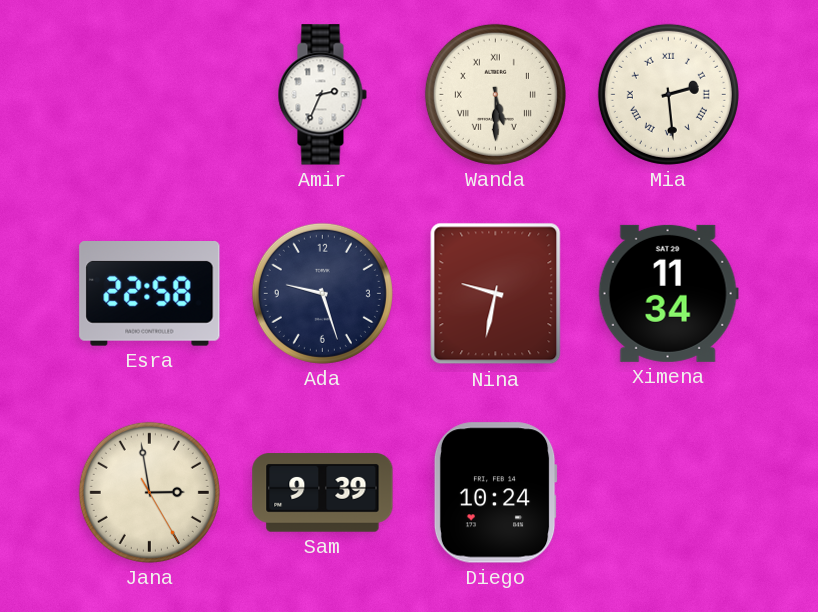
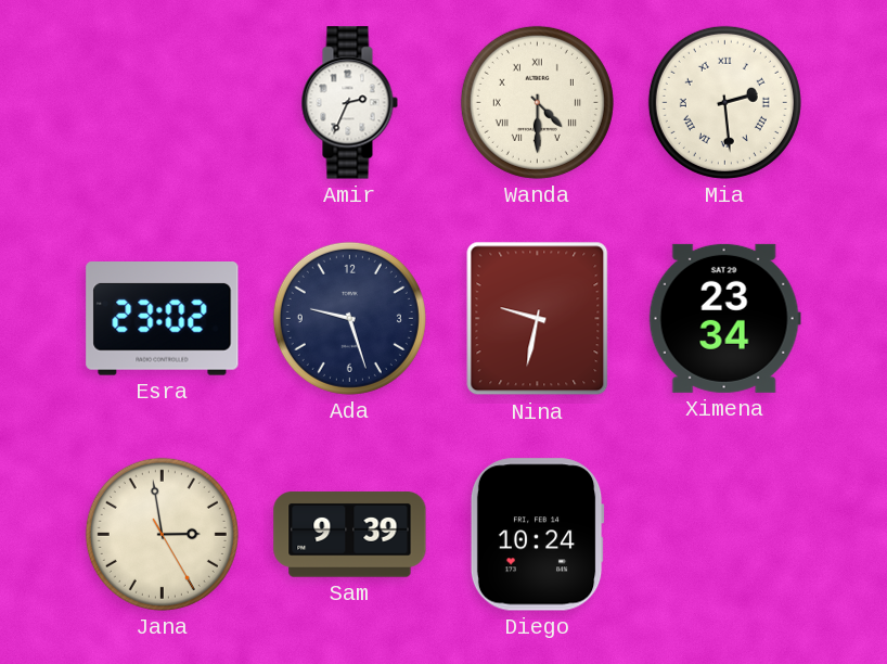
Wanda: 5:30 -> 4:30 (537, 102)
Esra: 22:58 -> 23:02 (163, 319)
Ximena: 11:34 -> 23:34 (724, 318)
